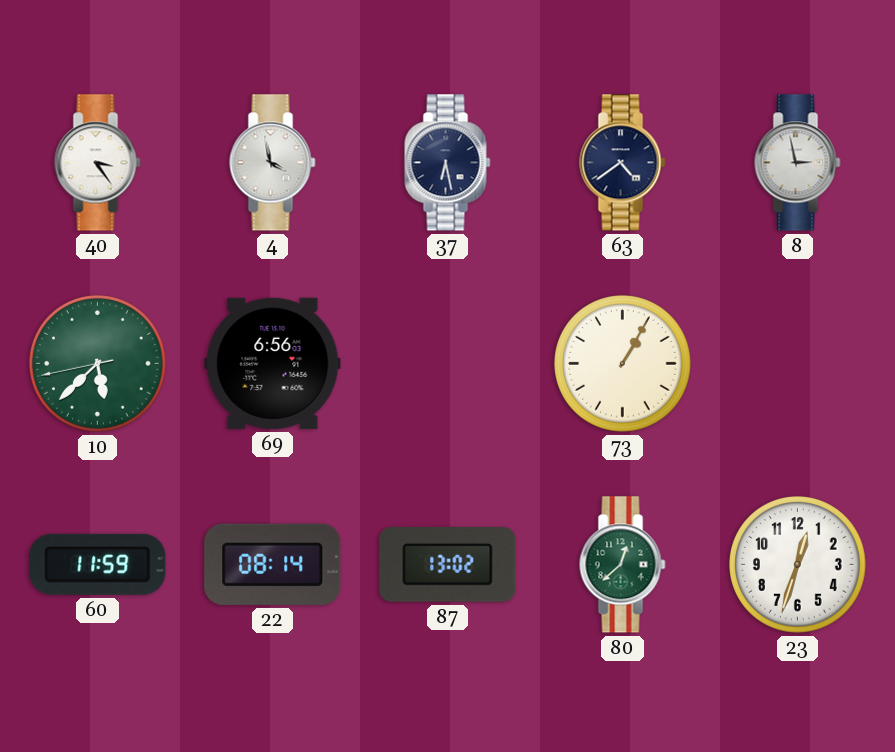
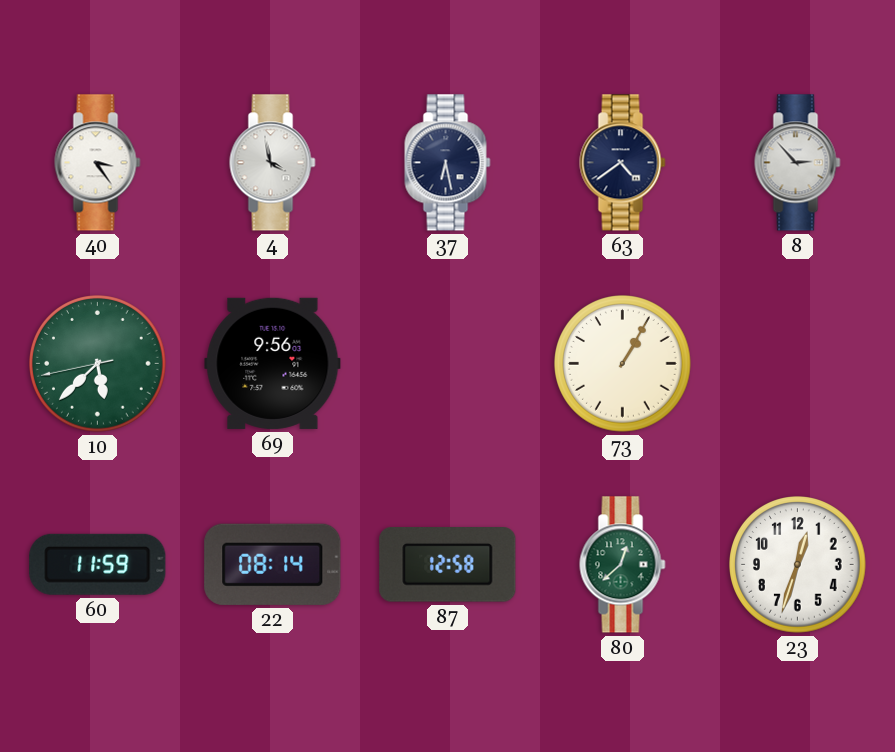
8: 2:58 -> 2:53 (798, 163)
69: 6:56 -> 9:56 (273, 363)
87: 13:02 -> 12:58 (448, 565)
